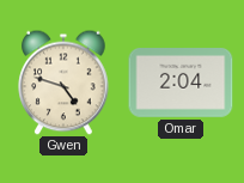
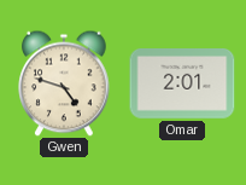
Omar: 2:04 -> 2:01 (182, 85)
